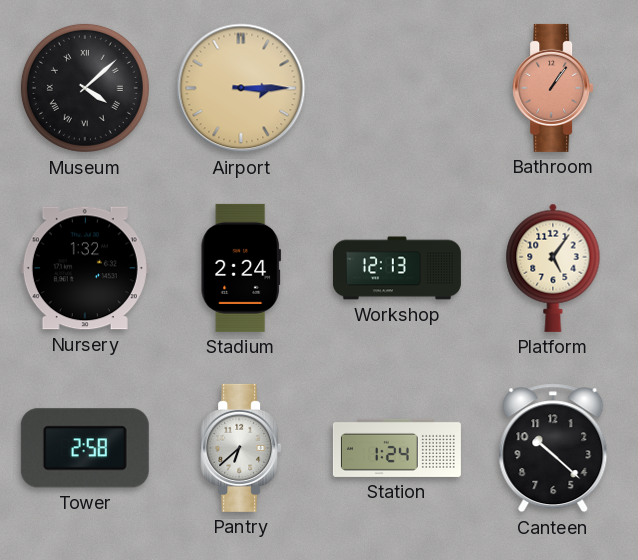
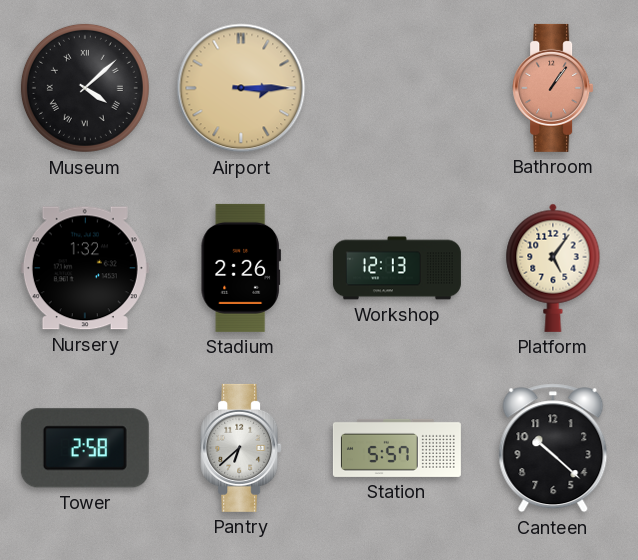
Stadium: 2:24 -> 2:26 (240, 268)
Station: 1:24 -> 5:57 (397, 448)
